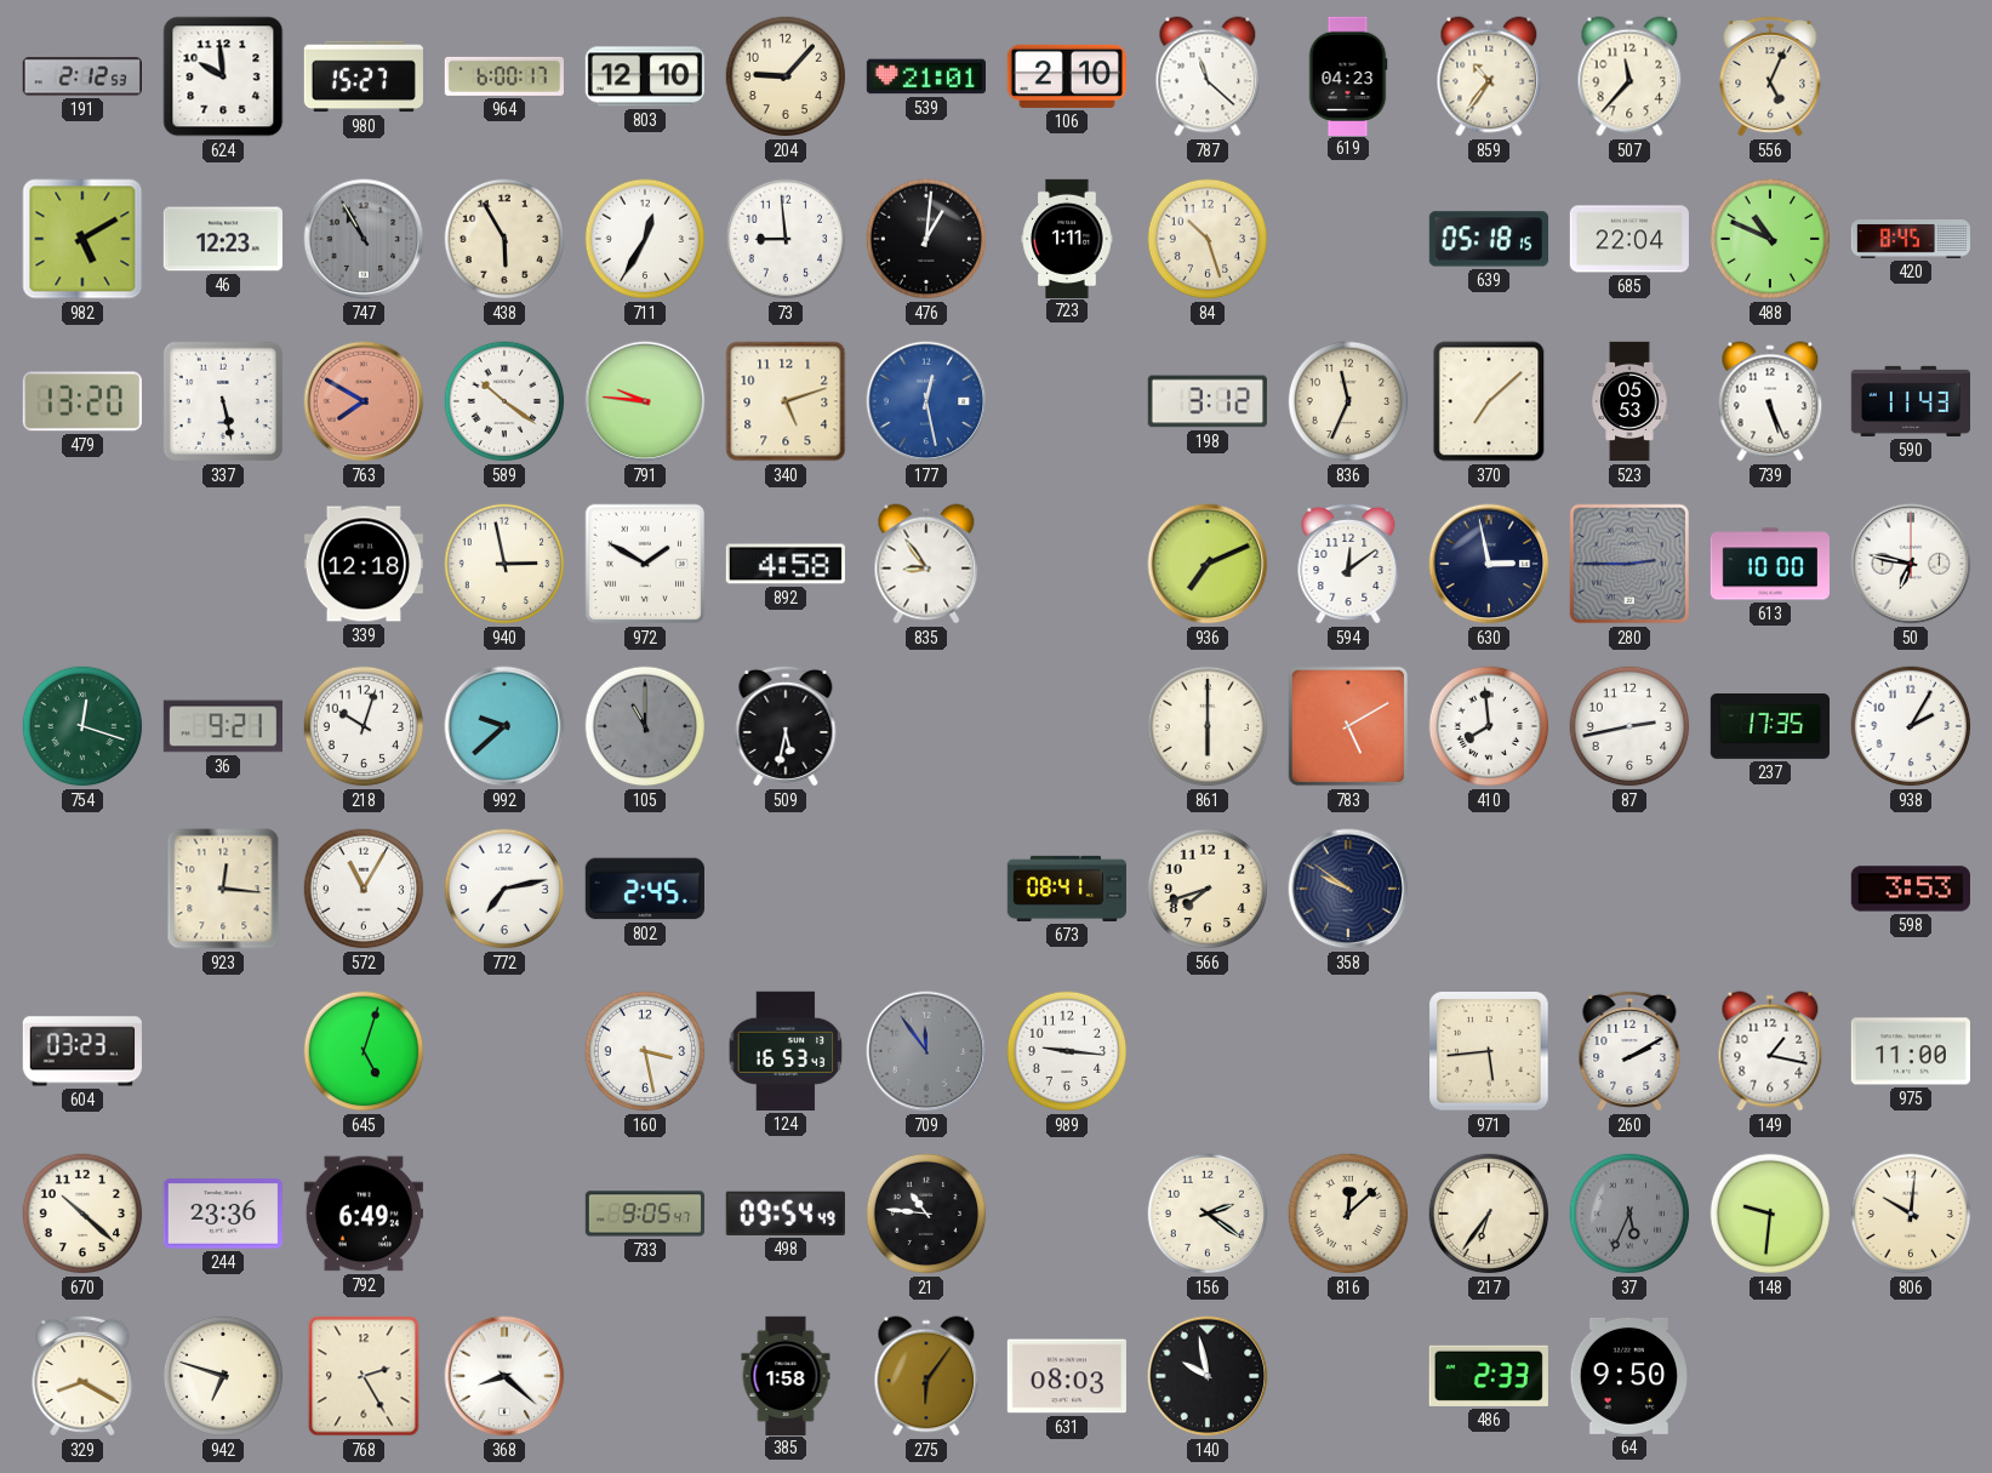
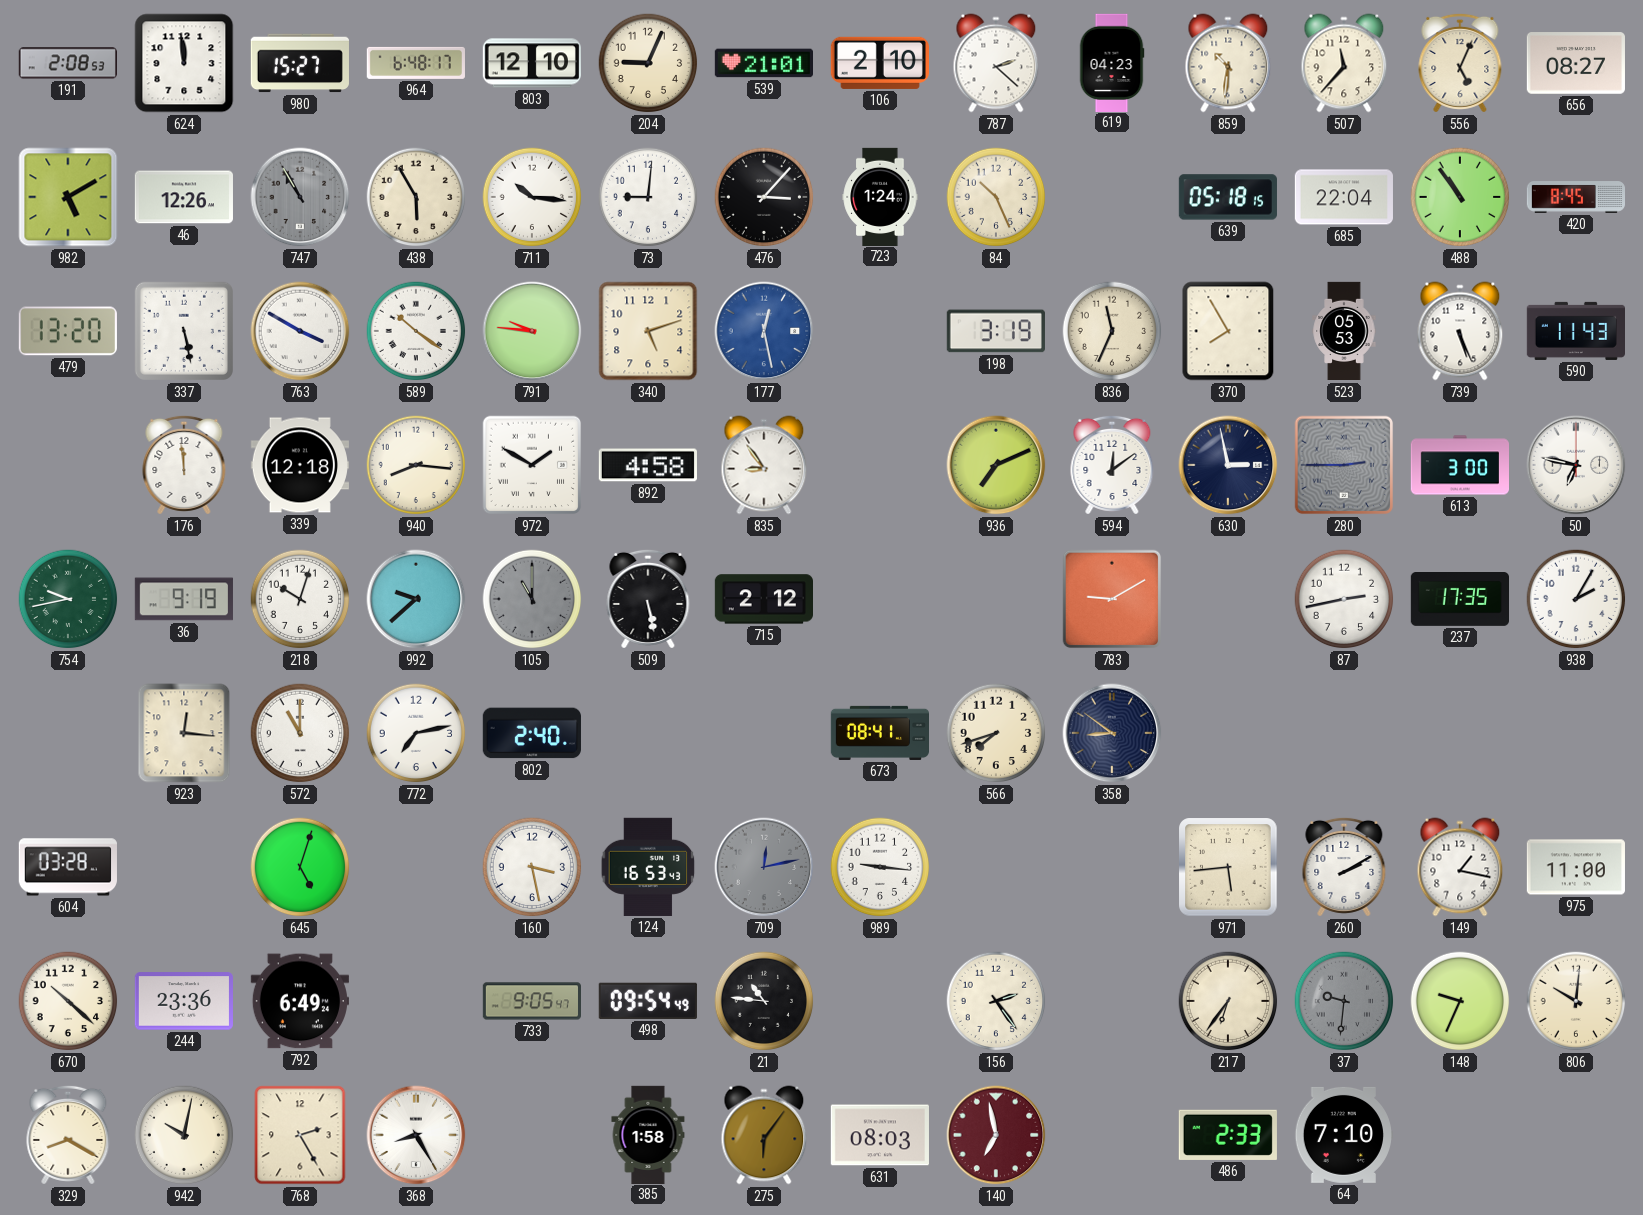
191: 2:12 -> 2:08 (68, 63)
624: 9:59 -> 11:59 (184, 63)
964: 6:00 -> 6:48 (416, 63)
204: 9:07 -> 9:04 (648, 63)
787: 11:22 -> 2:22 (996, 63)
859: 10:36 -> 10:31 (1228, 63)
656: none -> 08:27 (1576, 63)
46: 12:23 -> 12:26 (184, 197)
711: 12:35 -> 10:16 (532, 197)
73: 8:59 -> 9:01 (648, 197)
476: 1:01 -> 3:07 (764, 197)
723: 1:11 -> 1:24 (880, 196)
84: 10:27 -> 10:26 (996, 197)
488: 10:49 -> 10:54 (1460, 197)
763: 7:50 -> 3:50 (300, 331)
763 dial: salmon -> white (300, 331)
198: 3:12 -> 3:19 (996, 331)
370: 7:08 -> 7:55 (1228, 331)
176: none -> 11:59 (184, 465)
940: 2:58 -> 8:16 (416, 465)
613: 10:00 -> 3:00 (1459, 465)
754: 12:18 -> 9:43 (68, 599)
36: 9:21 -> 9:19 (184, 599)
509: 5:32 -> 5:28 (648, 599)
715: none -> 2:12 (763, 599)
861: 6:00 -> none (1208, 726)
783: 5:10 -> 9:10 (1112, 599)
410: 7:59 -> none (1489, 726)
572: 11:05 -> 11:00 (300, 733)
802: 2:45 -> 2:40 (532, 733)
358: 9:51 -> 8:51 (1112, 733)
598: 3:53 -> none (1911, 889)
604: 03:23 -> 03:28 (68, 867)
709: 11:54 -> 12:13 (764, 867)
156: 2:21 -> 2:24 (996, 1001)
816: 12:08 -> none (1348, 1214)
37: 5:34 -> 9:31 (1344, 1001)
148: 9:31 -> 9:34 (1460, 1001)
942: 6:48 -> 10:02 (184, 1135)
368: 8:22 -> 8:25 (416, 1135)
140: 9:58 -> 6:58 (996, 1135)
140 dial: black -> burgundy (996, 1135)
64: 9:50 -> 7:10 (1343, 1135)
